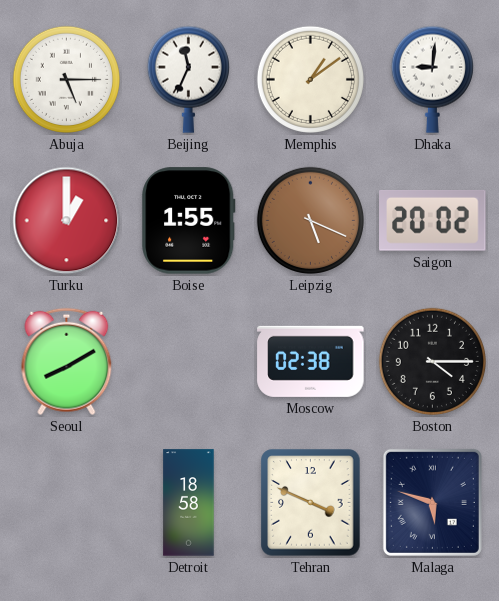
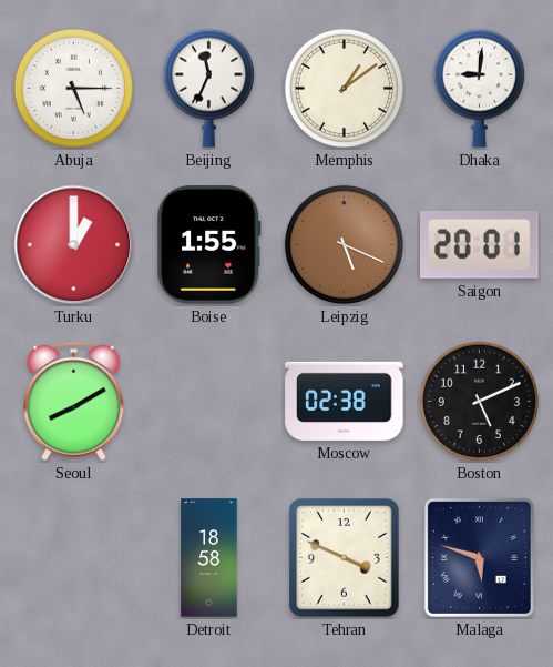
Saigon: 20:02 -> 20:01 (480, 245)
Boston: 4:15 -> 5:11 (479, 401)
